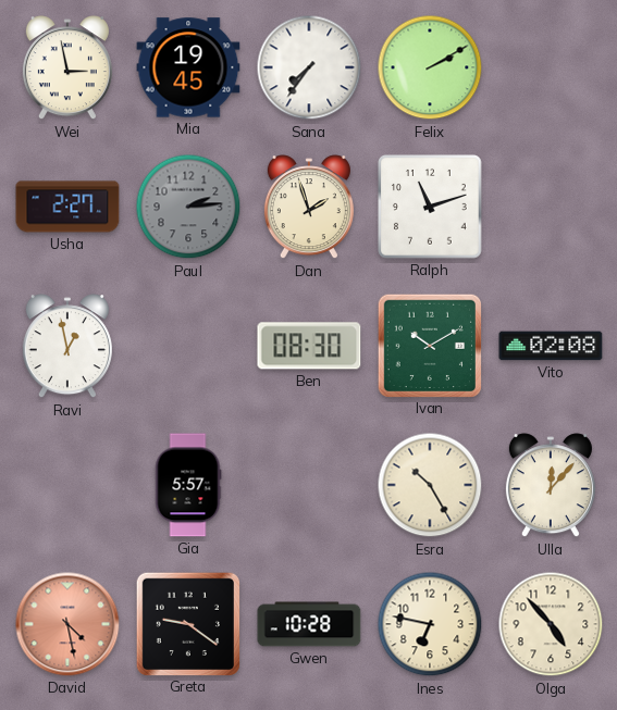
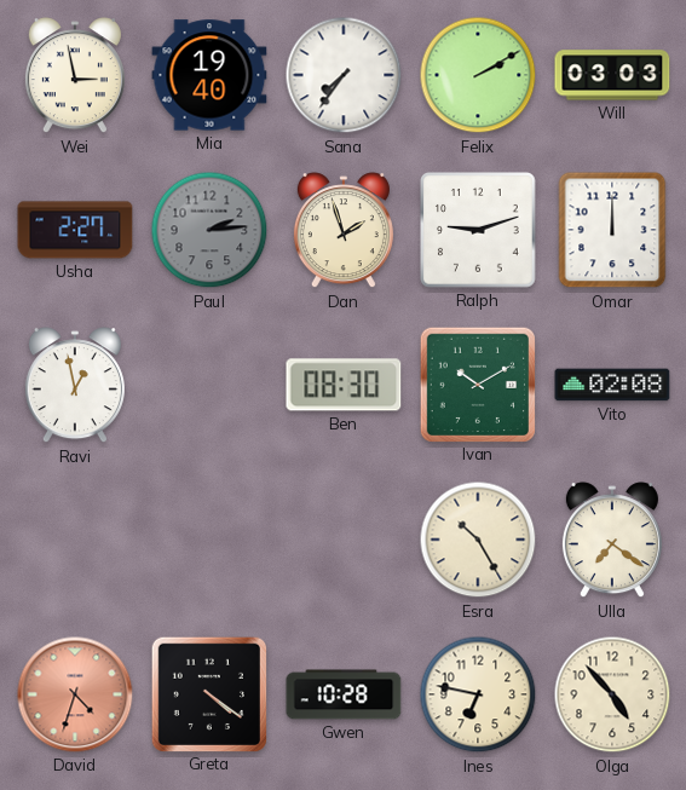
Mia: 19:45 -> 19:40 (209, 75)
Will: none -> 03:03 (612, 75)
Ralph: 11:12 -> 9:12 (479, 231)
Omar: none -> 12:00 (612, 230)
Gia: 5:57 -> none (188, 485)
Ulla: 12:07 -> 7:21 (612, 541)
David: 4:28 -> 4:33 (75, 694)
Greta: 9:21 -> 4:21 (208, 693)
